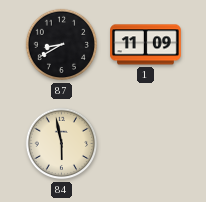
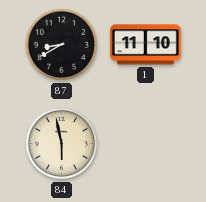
1: 11:09 -> 11:10 (146, 45)
